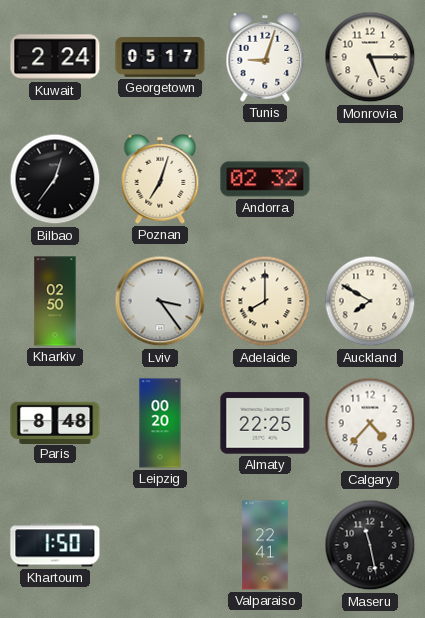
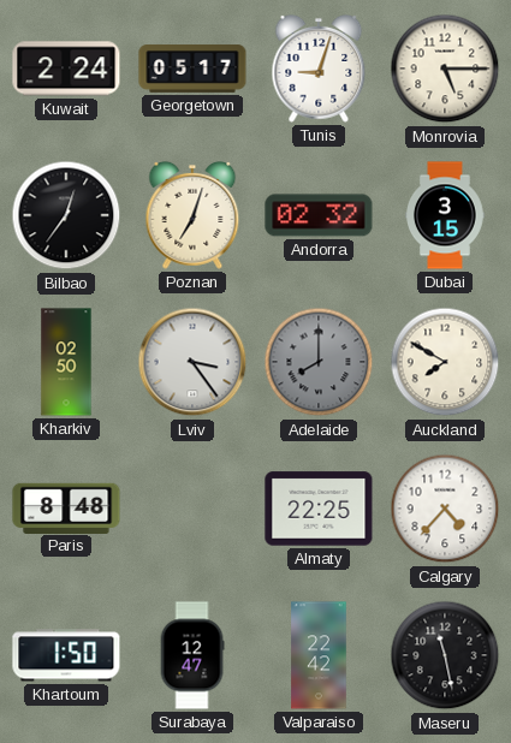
Dubai: none -> 3:15 (446, 215)
Adelaide dial: cream -> grey (319, 362)
Leipzig: 00:20 -> none (160, 423)
Surabaya: none -> 12:47 (192, 655)
Valparaiso: 22:41 -> 22:42 (319, 655)
